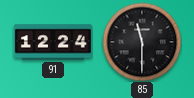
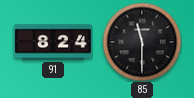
91: 12:24 -> 8:24 (53, 42)
